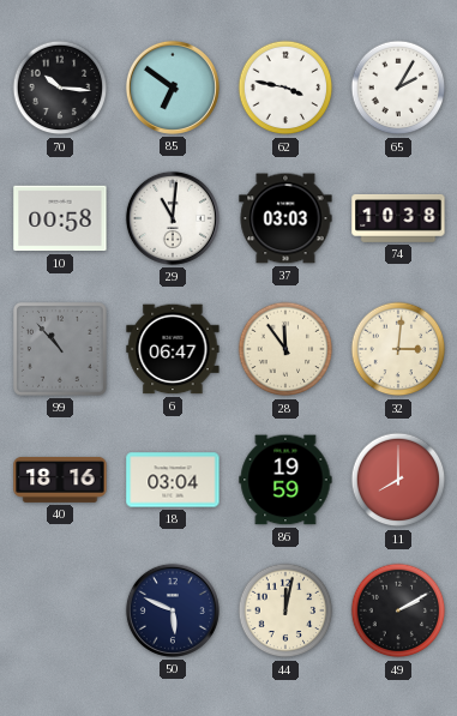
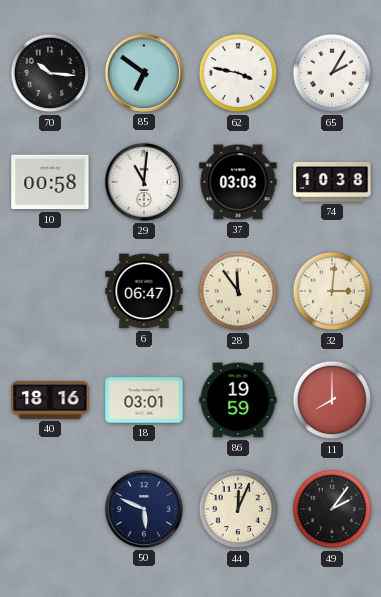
99: 10:53 -> none (60, 349)
18: 03:04 -> 03:01 (144, 400)
44: 12:02 -> 12:04 (238, 509)
49: 2:10 -> 2:06 (332, 509)
